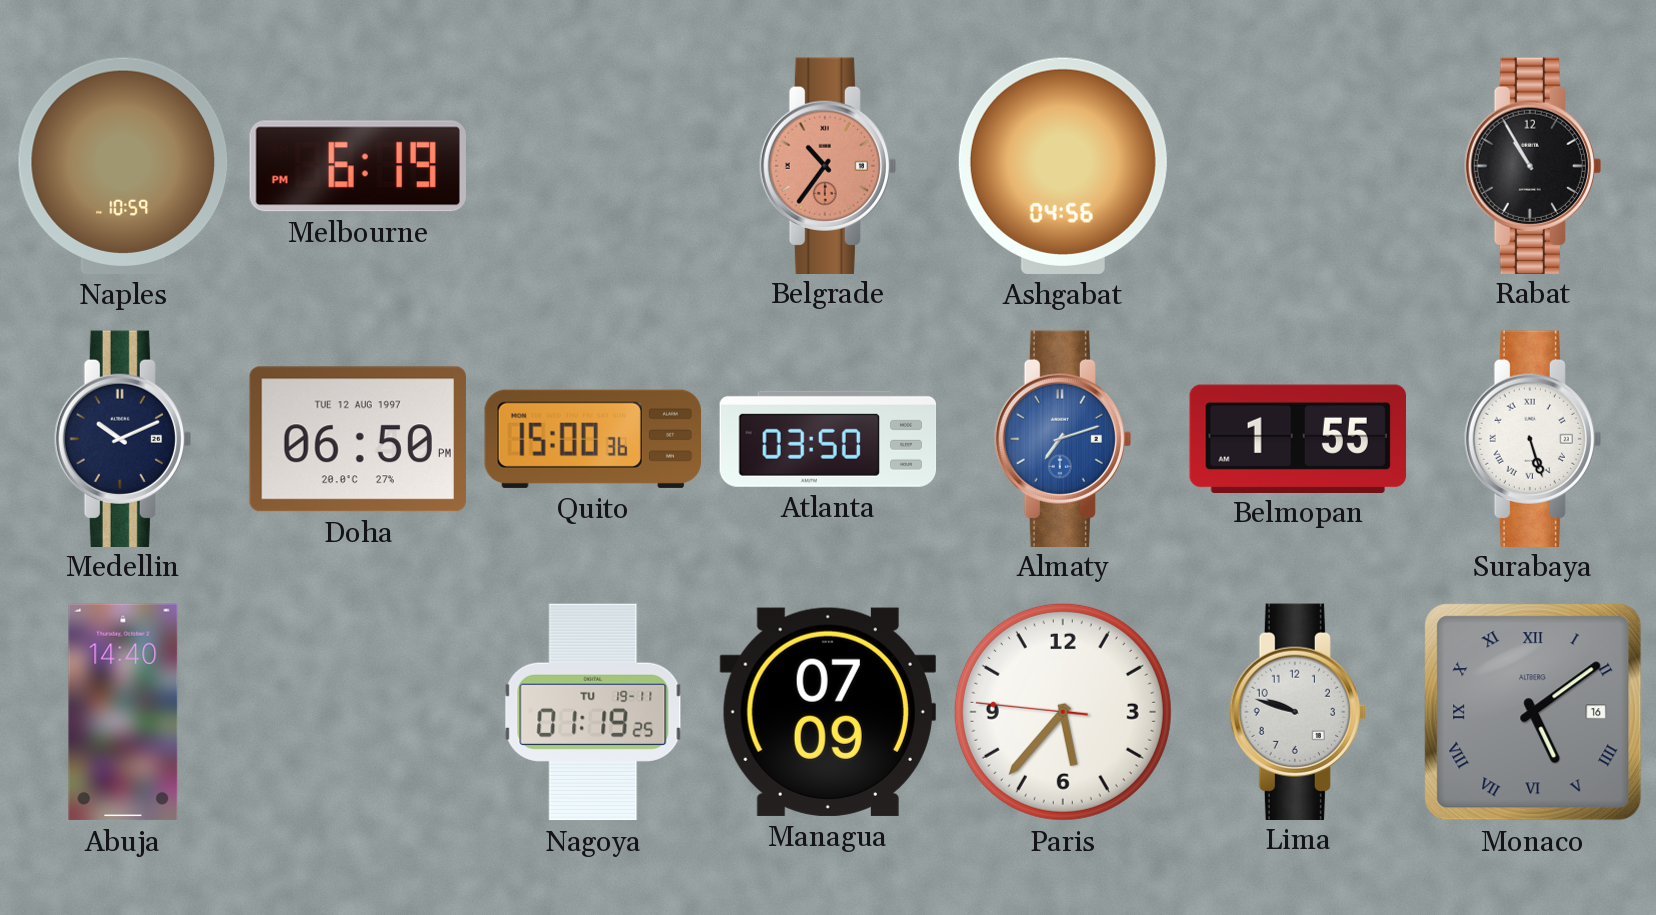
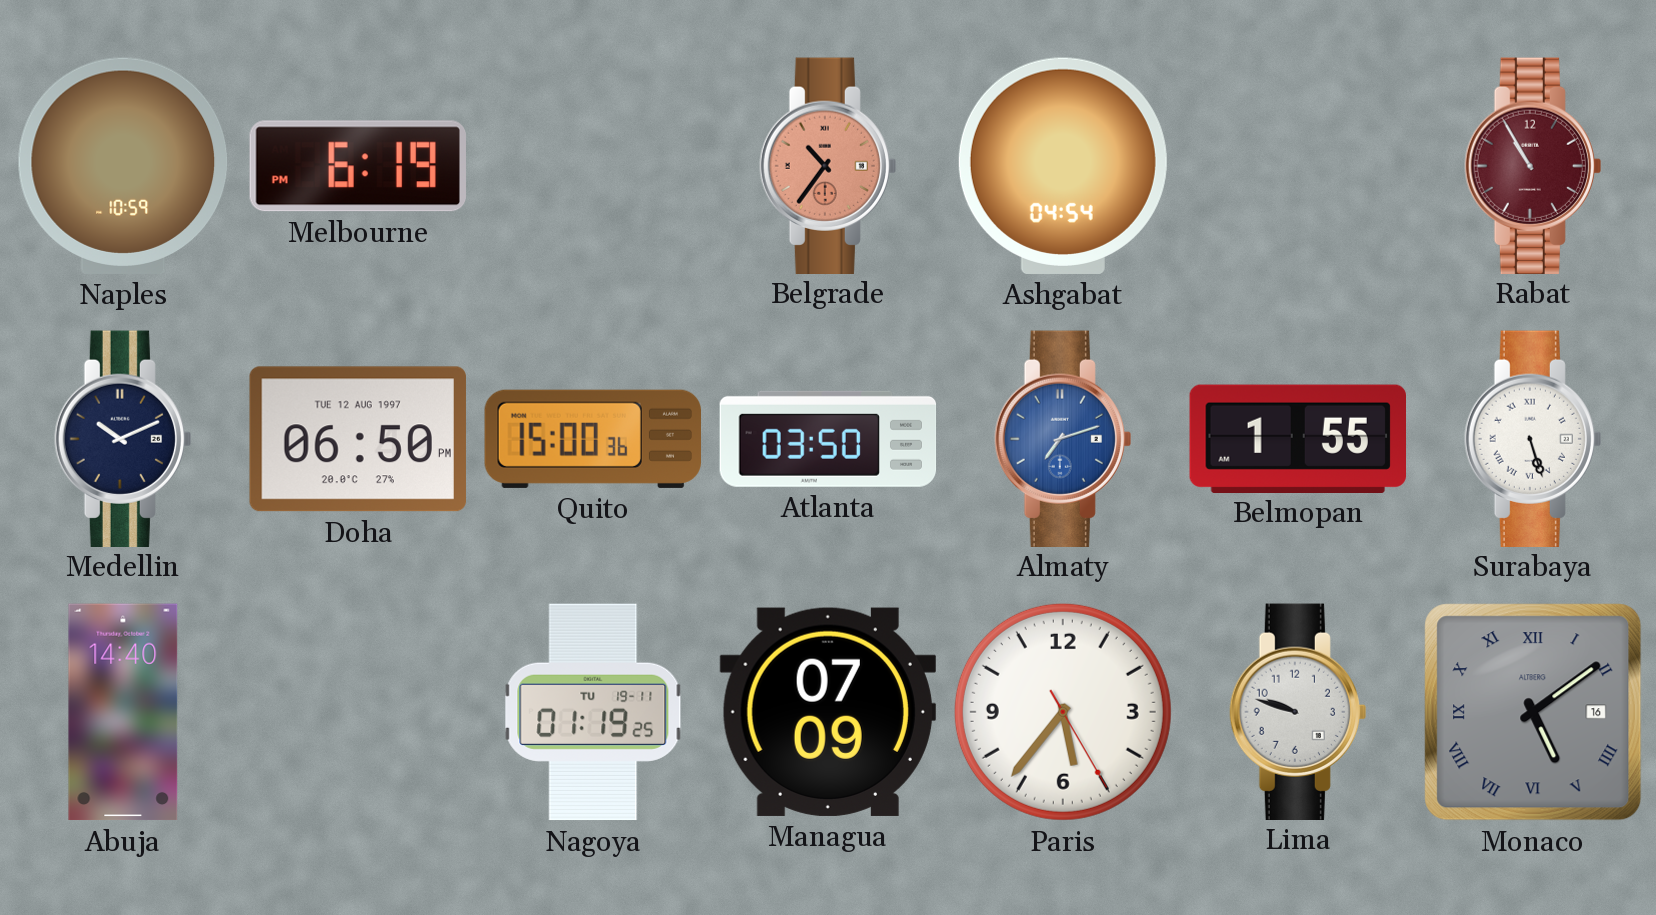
Ashgabat: 04:56 -> 04:54 (1063, 166)
Rabat dial: black -> burgundy (1533, 165)
Paris: 5:36:46 -> 5:36:25 (1063, 712)
